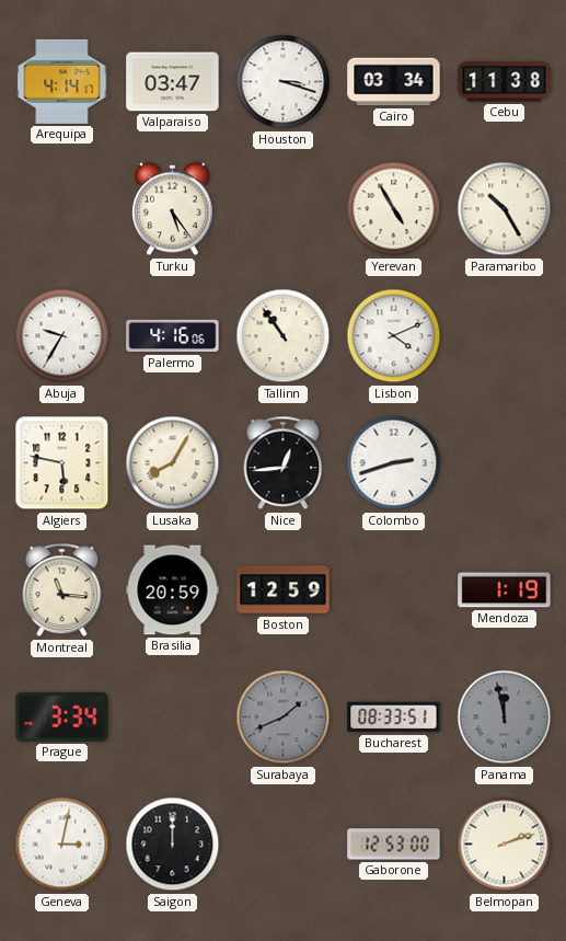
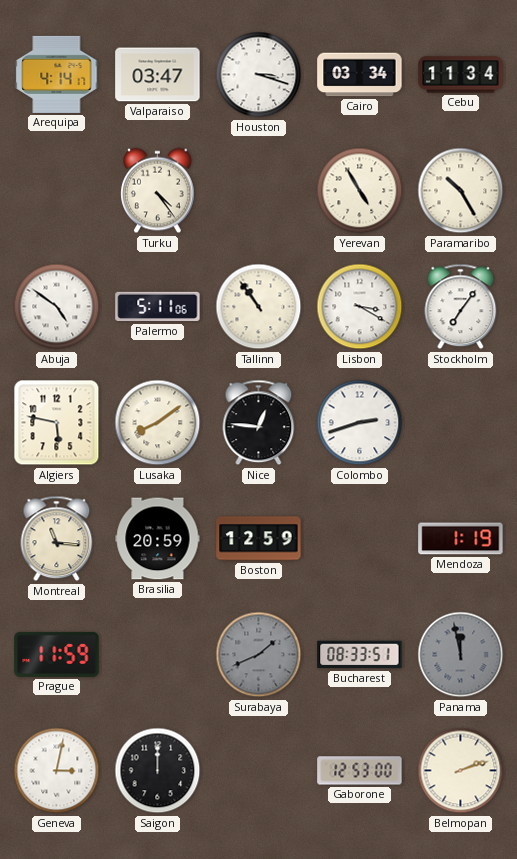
Cebu: 11:38 -> 11:34 (461, 75)
Turku: 5:24 -> 4:24 (158, 191)
Abuja: 9:35 -> 4:51 (57, 307)
Palermo: 4:16 -> 5:11 (158, 307)
Lisbon: 4:11 -> 3:20 (360, 307)
Stockholm: none -> 7:06 (461, 307)
Lusaka: 8:05 -> 8:09 (158, 423)
Nice: 12:44 -> 12:46 (259, 423)
Prague: 3:34 -> 11:59 (57, 654)
